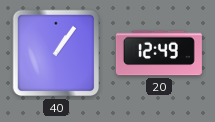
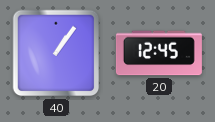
20: 12:49 -> 12:45 (159, 53)
